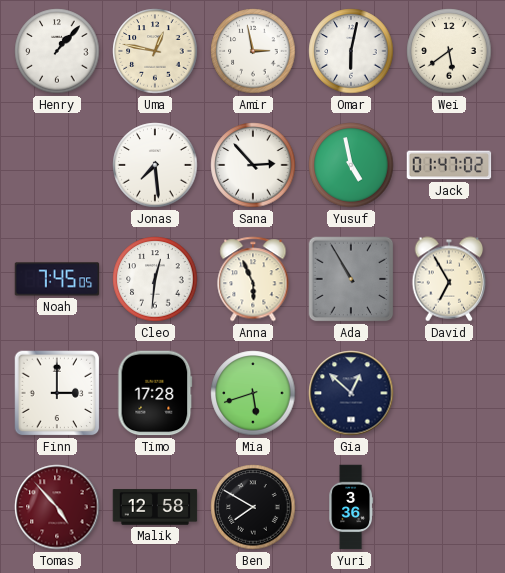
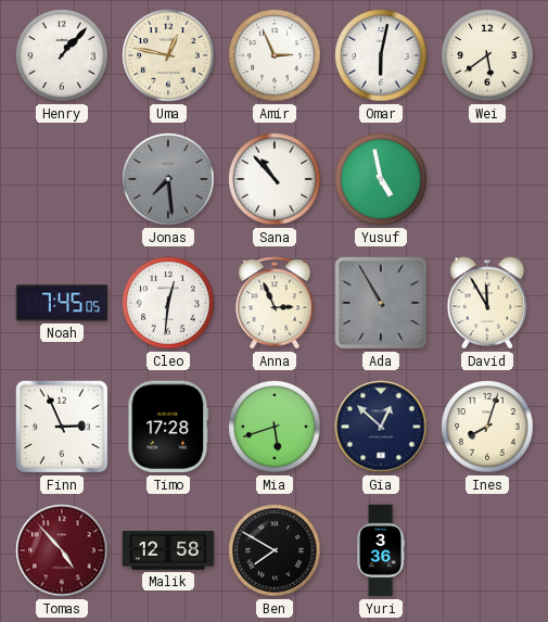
Amir: 2:58 -> 2:56 (275, 55)
Jonas dial: white -> grey (168, 179)
Sana: 2:53 -> 10:53 (275, 179)
Jack: 01:47 -> none (449, 165)
Anna: 5:56 -> 2:56 (275, 303)
David: 6:55 -> 11:55 (487, 303)
Finn: 3:00 -> 2:56 (62, 427)
Ines: none -> 8:03 (487, 427)
